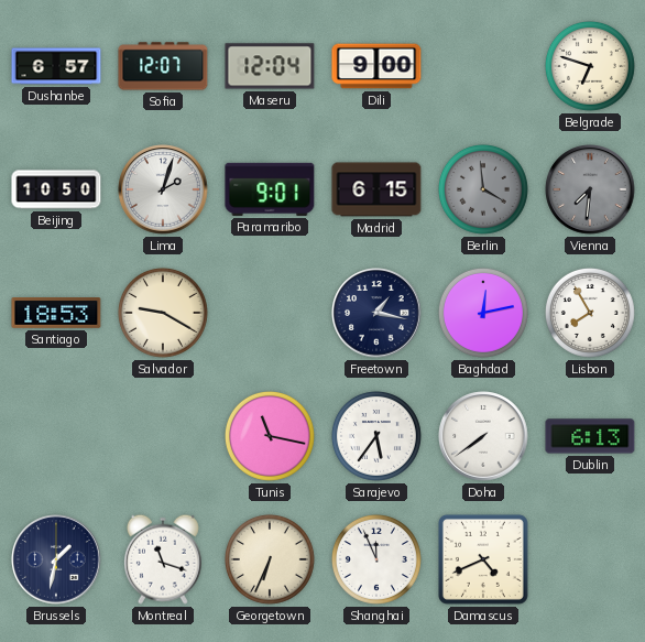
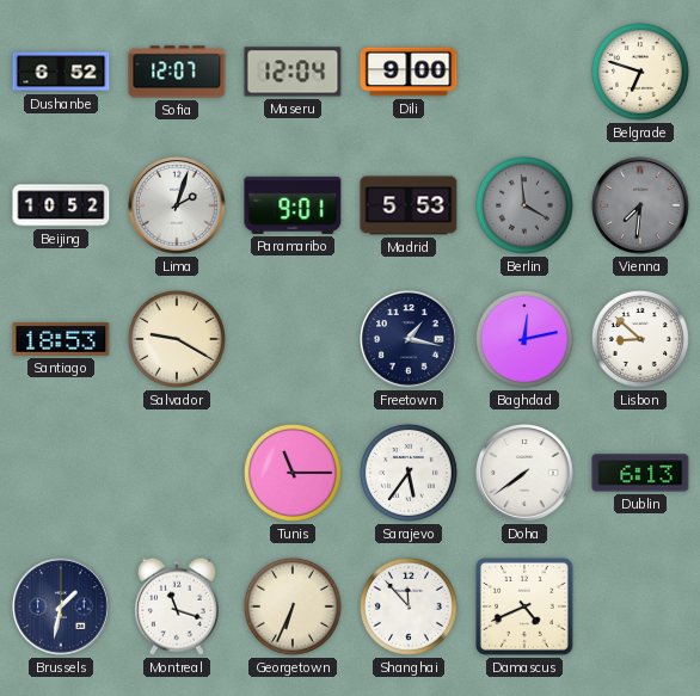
Dushanbe: 6:57 -> 6:52 (61, 72)
Beijing: 10:50 -> 10:52 (61, 205)
Madrid: 6:15 -> 5:53 (409, 205)
Lisbon: 7:55 -> 8:52 (640, 339)
Tunis: 11:17 -> 11:15 (293, 473)
Shanghai: 11:56 -> 11:53 (409, 606)
